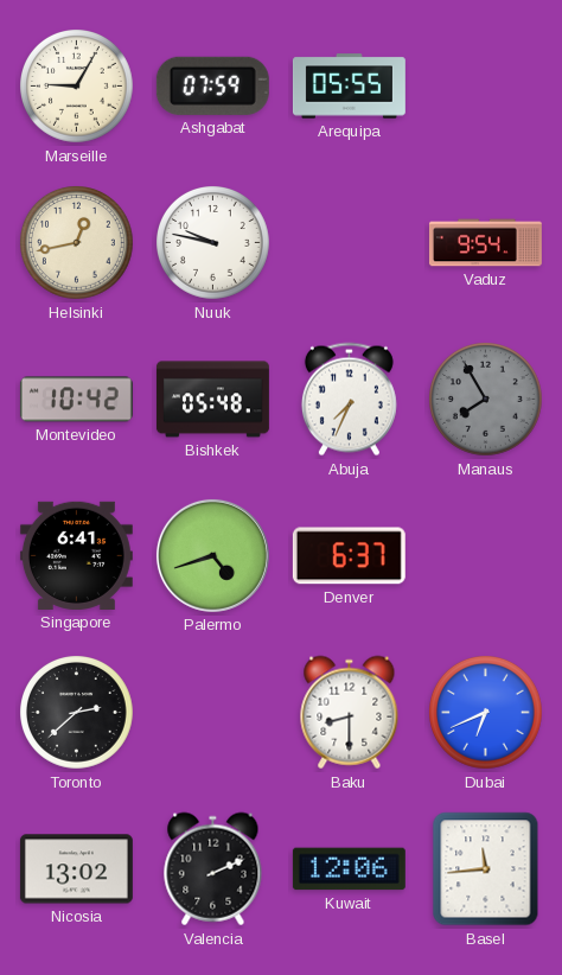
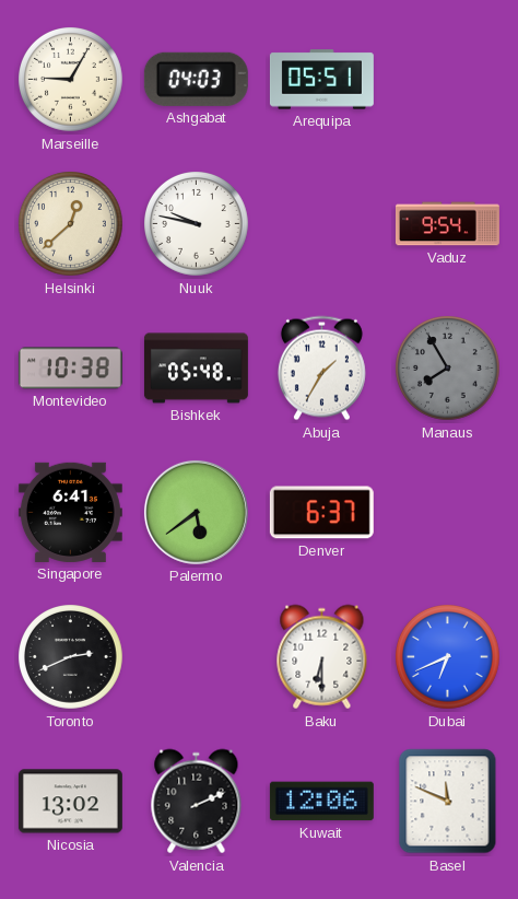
Ashgabat: 07:59 -> 04:03 (196, 79)
Arequipa: 05:55 -> 05:51 (321, 80)
Helsinki: 12:43 -> 12:38 (71, 224)
Montevideo: 10:42 -> 10:38 (70, 369)
Abuja: 7:34 -> 1:35 (321, 369)
Palermo: 4:42 -> 5:39 (196, 512)
Toronto: 2:38 -> 2:41 (71, 657)
Baku: 8:30 -> 6:30 (322, 657)
Basel: 11:44 -> 11:49 (448, 802)
